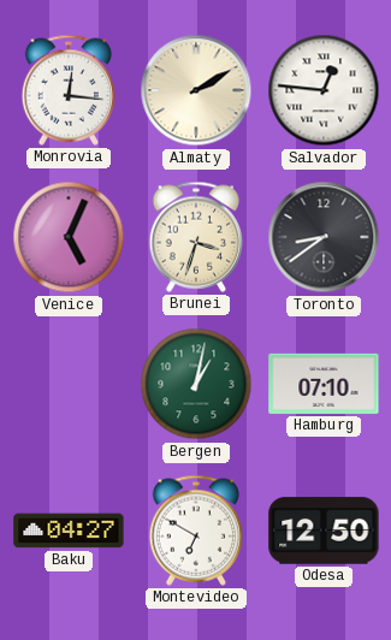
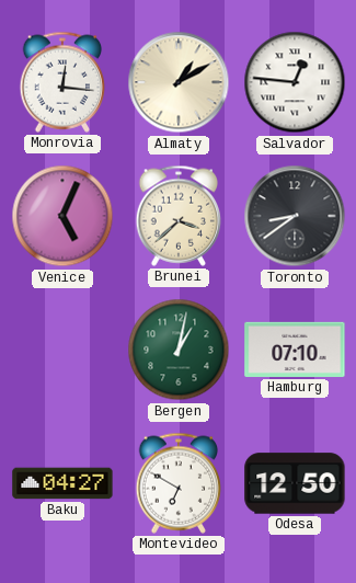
Almaty: 2:10 -> 1:10 (179, 82)
Brunei: 3:33 -> 3:38 (179, 216)
